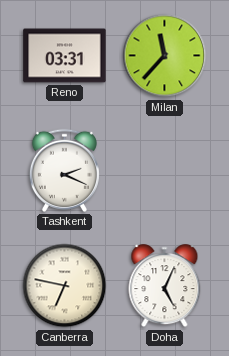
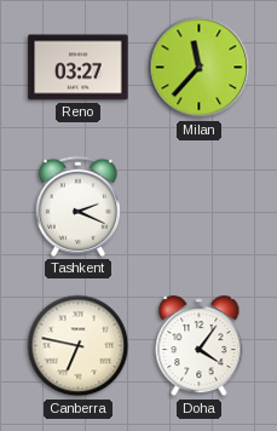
Reno: 03:31 -> 03:27 (79, 68)
Doha: 5:04 -> 4:06 (200, 346)
